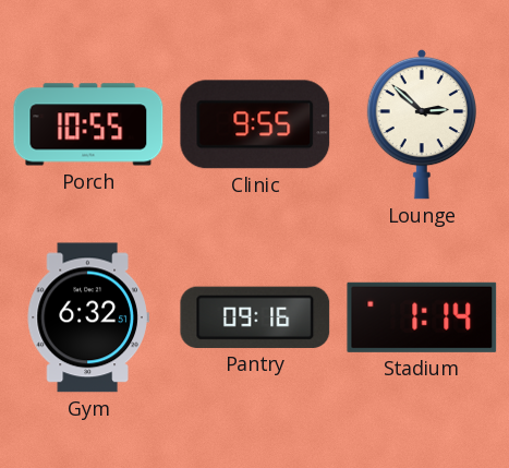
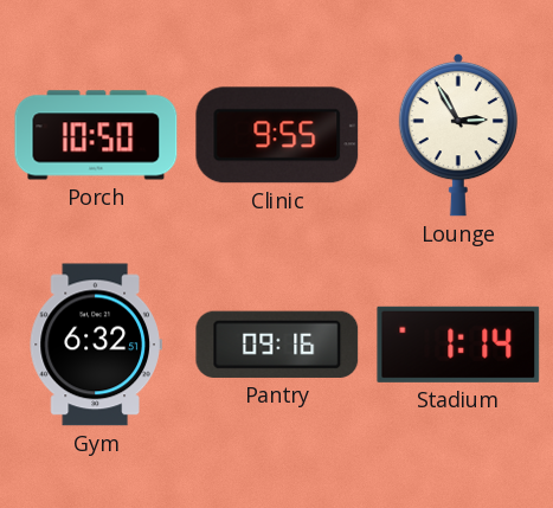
Porch: 10:55 -> 10:50 (96, 135)
Lounge: 2:52 -> 2:55 (457, 135)
